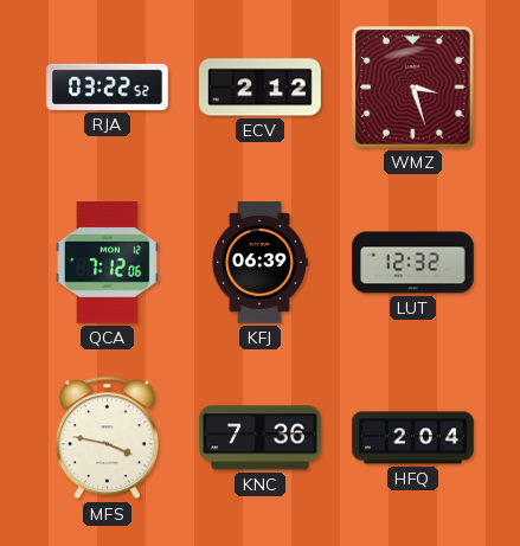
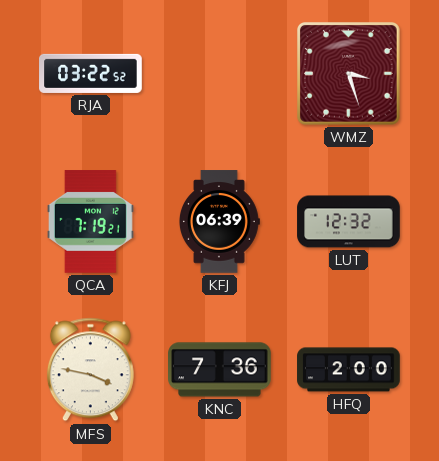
ECV: 2:12 -> none (261, 88)
QCA: 7:12 -> 7:19 (90, 222)
HFQ: 2:04 -> 2:00 (349, 370)
